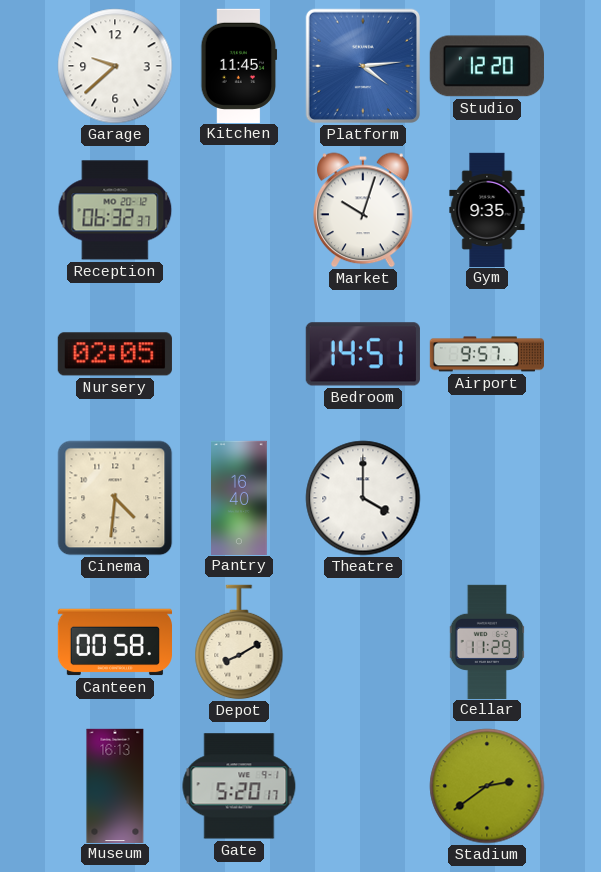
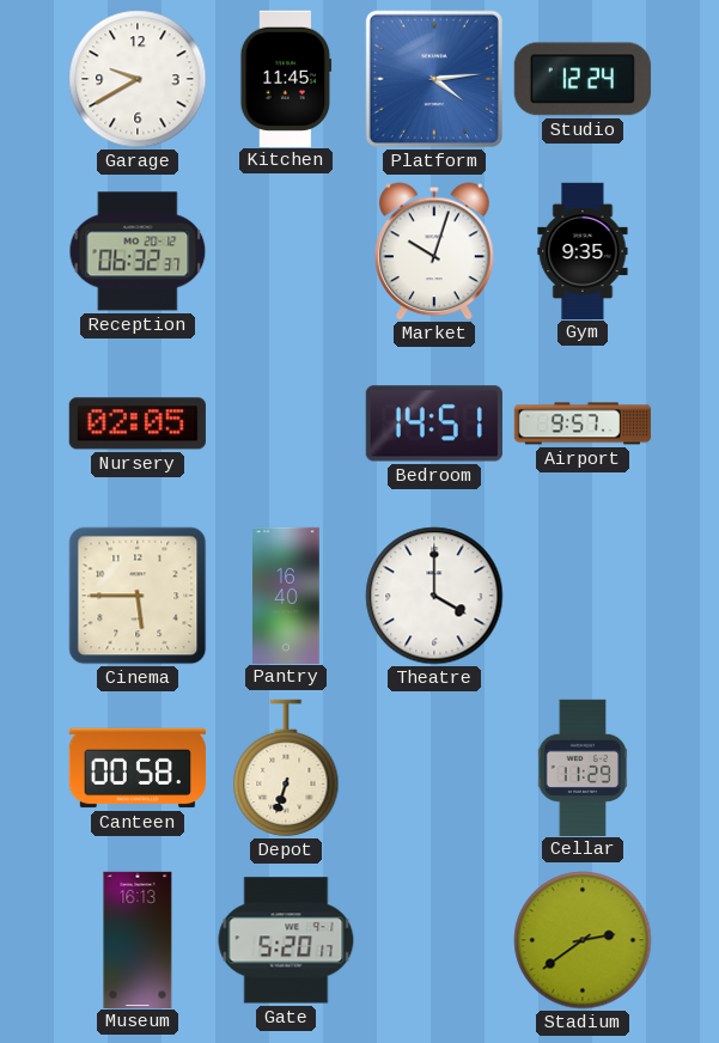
Garage: 9:38 -> 9:40 (138, 79)
Studio: 12:20 -> 12:24 (583, 79)
Cinema: 4:31 -> 5:45 (138, 596)
Depot: 8:10 -> 6:33 (286, 768)
